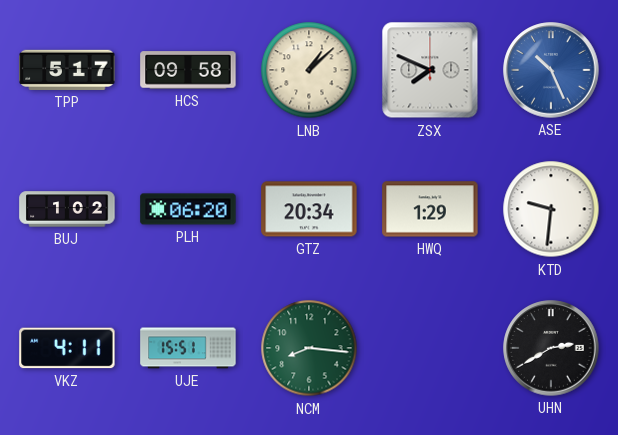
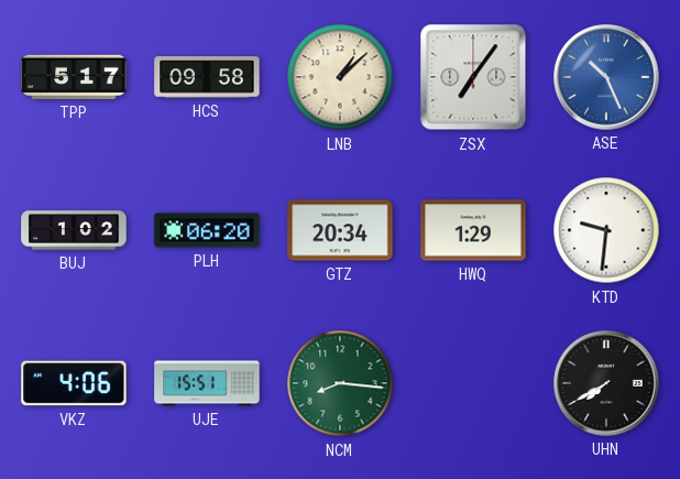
ZSX: 7:49 -> 7:06 (473, 77)
VKZ: 4:11 -> 4:06 (74, 383)
UHN: 2:40 -> 7:40 (606, 383)
